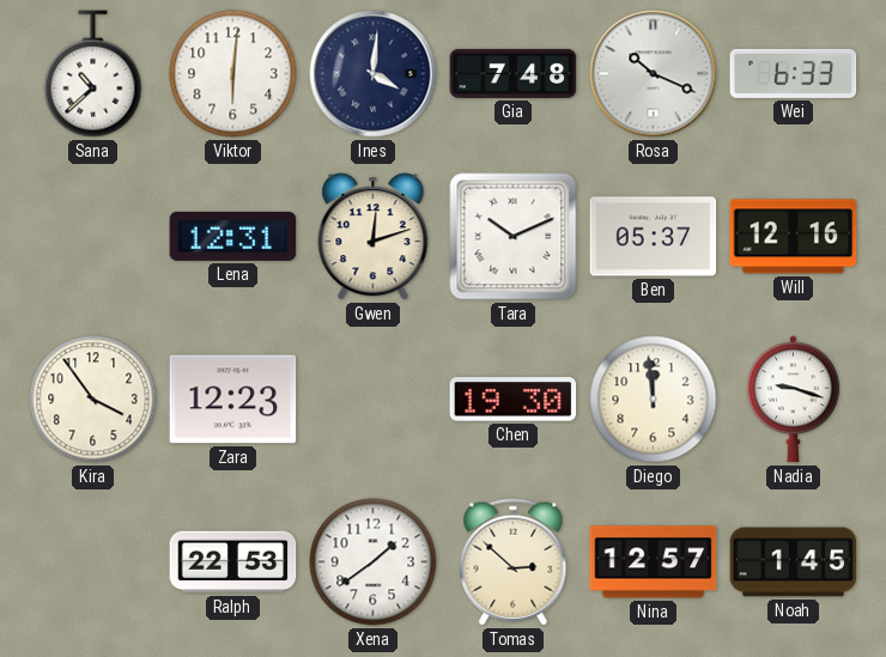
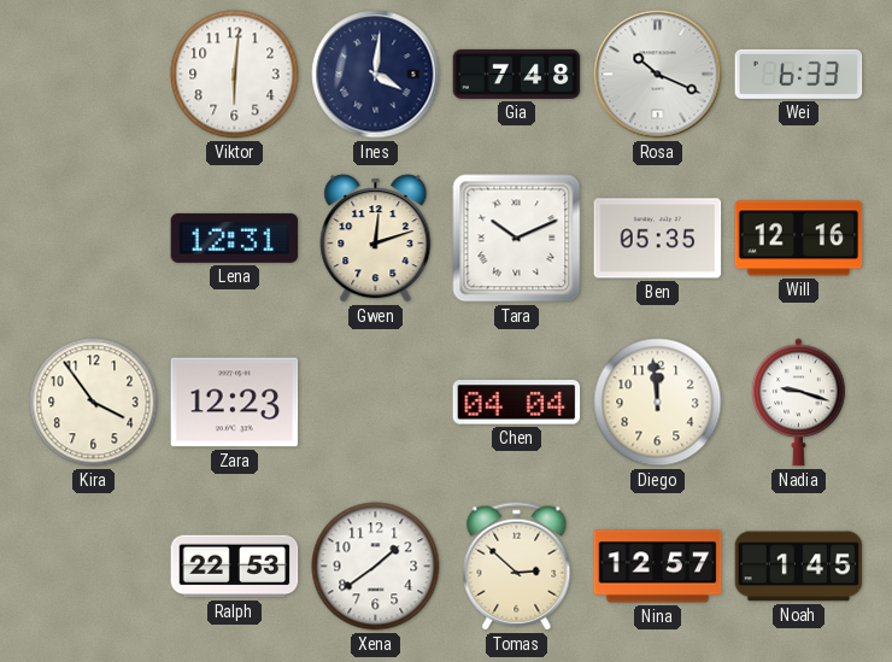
Sana: 10:38 -> none (93, 74)
Ben: 05:37 -> 05:35 (658, 239)
Chen: 19:30 -> 04:04 (517, 403)
